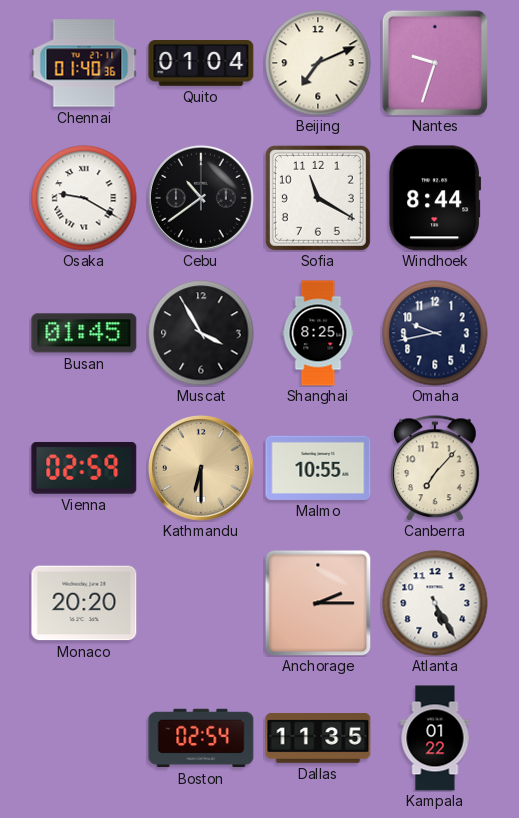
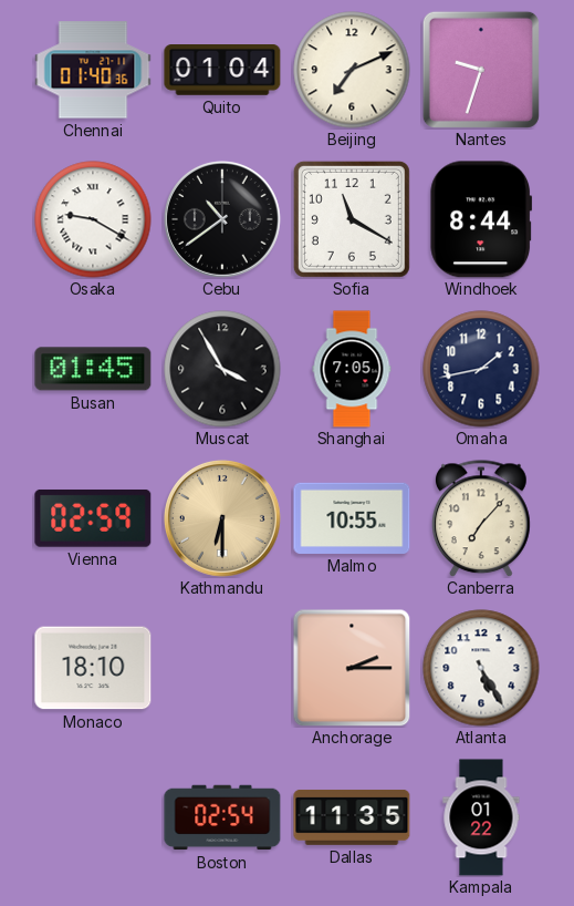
Shanghai: 8:25 -> 7:05 (352, 369)
Omaha: 9:43 -> 1:43 (481, 369)
Monaco: 20:20 -> 18:10 (93, 668)
